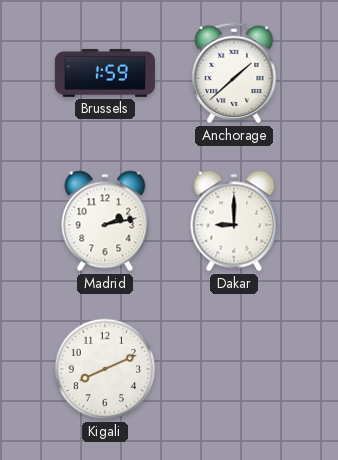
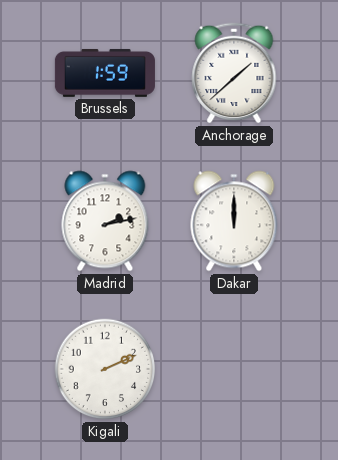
Dakar: 9:00 -> 12:00 (234, 221)
Kigali: 8:11 -> 2:11 (105, 369)
